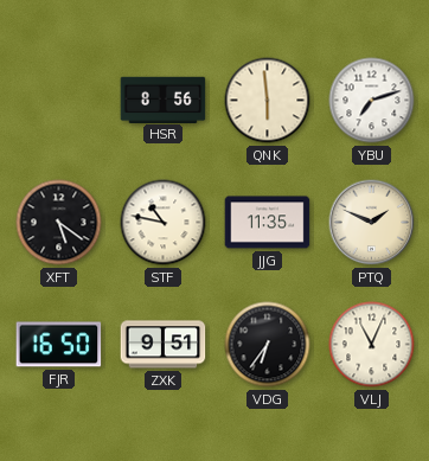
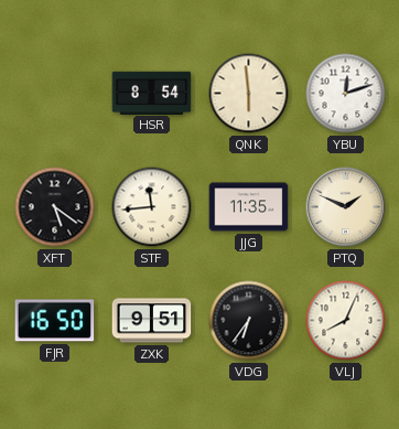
HSR: 8:56 -> 8:54 (152, 93)
YBU: 7:12 -> 12:12 (346, 94)
STF: 10:47 -> 11:44 (152, 207)
VLJ: 11:04 -> 8:04 (346, 321)
